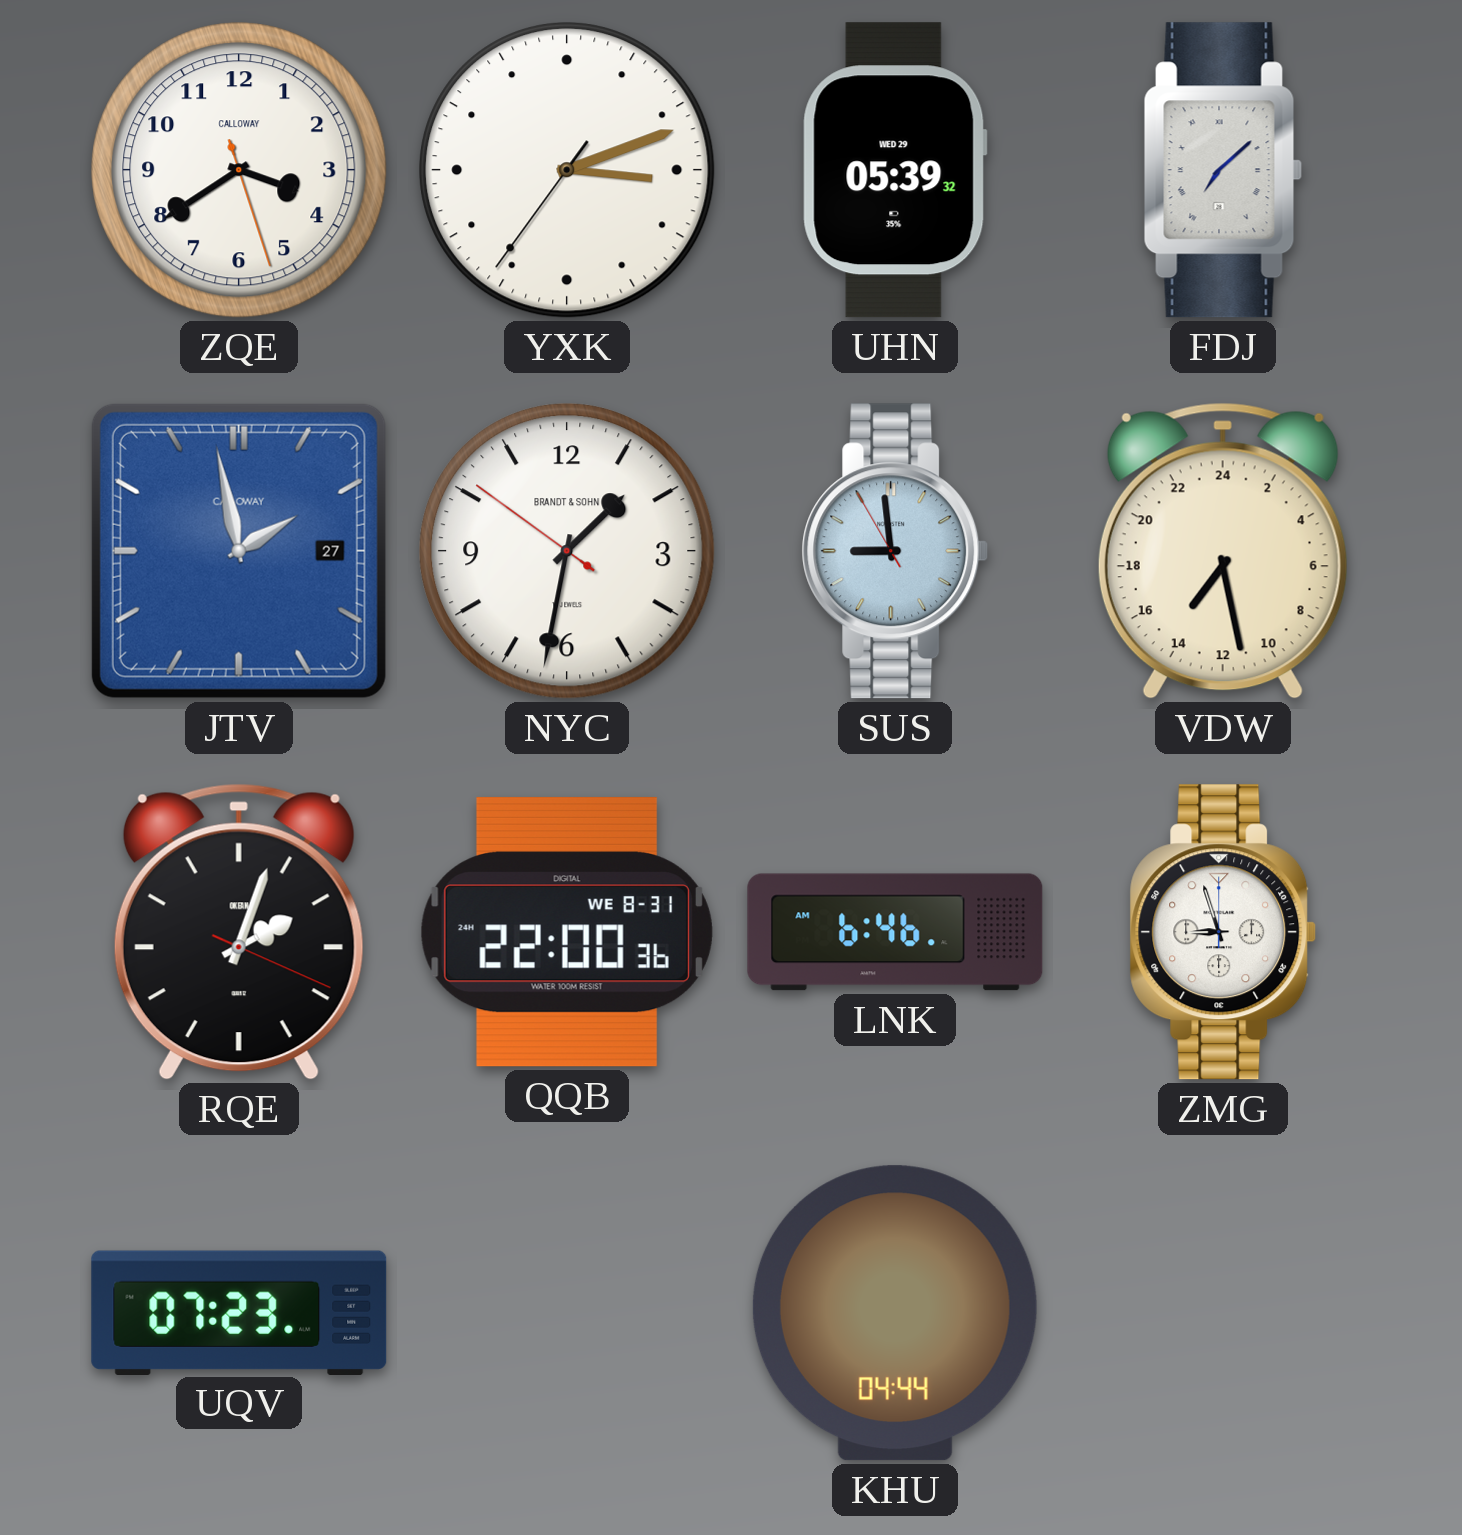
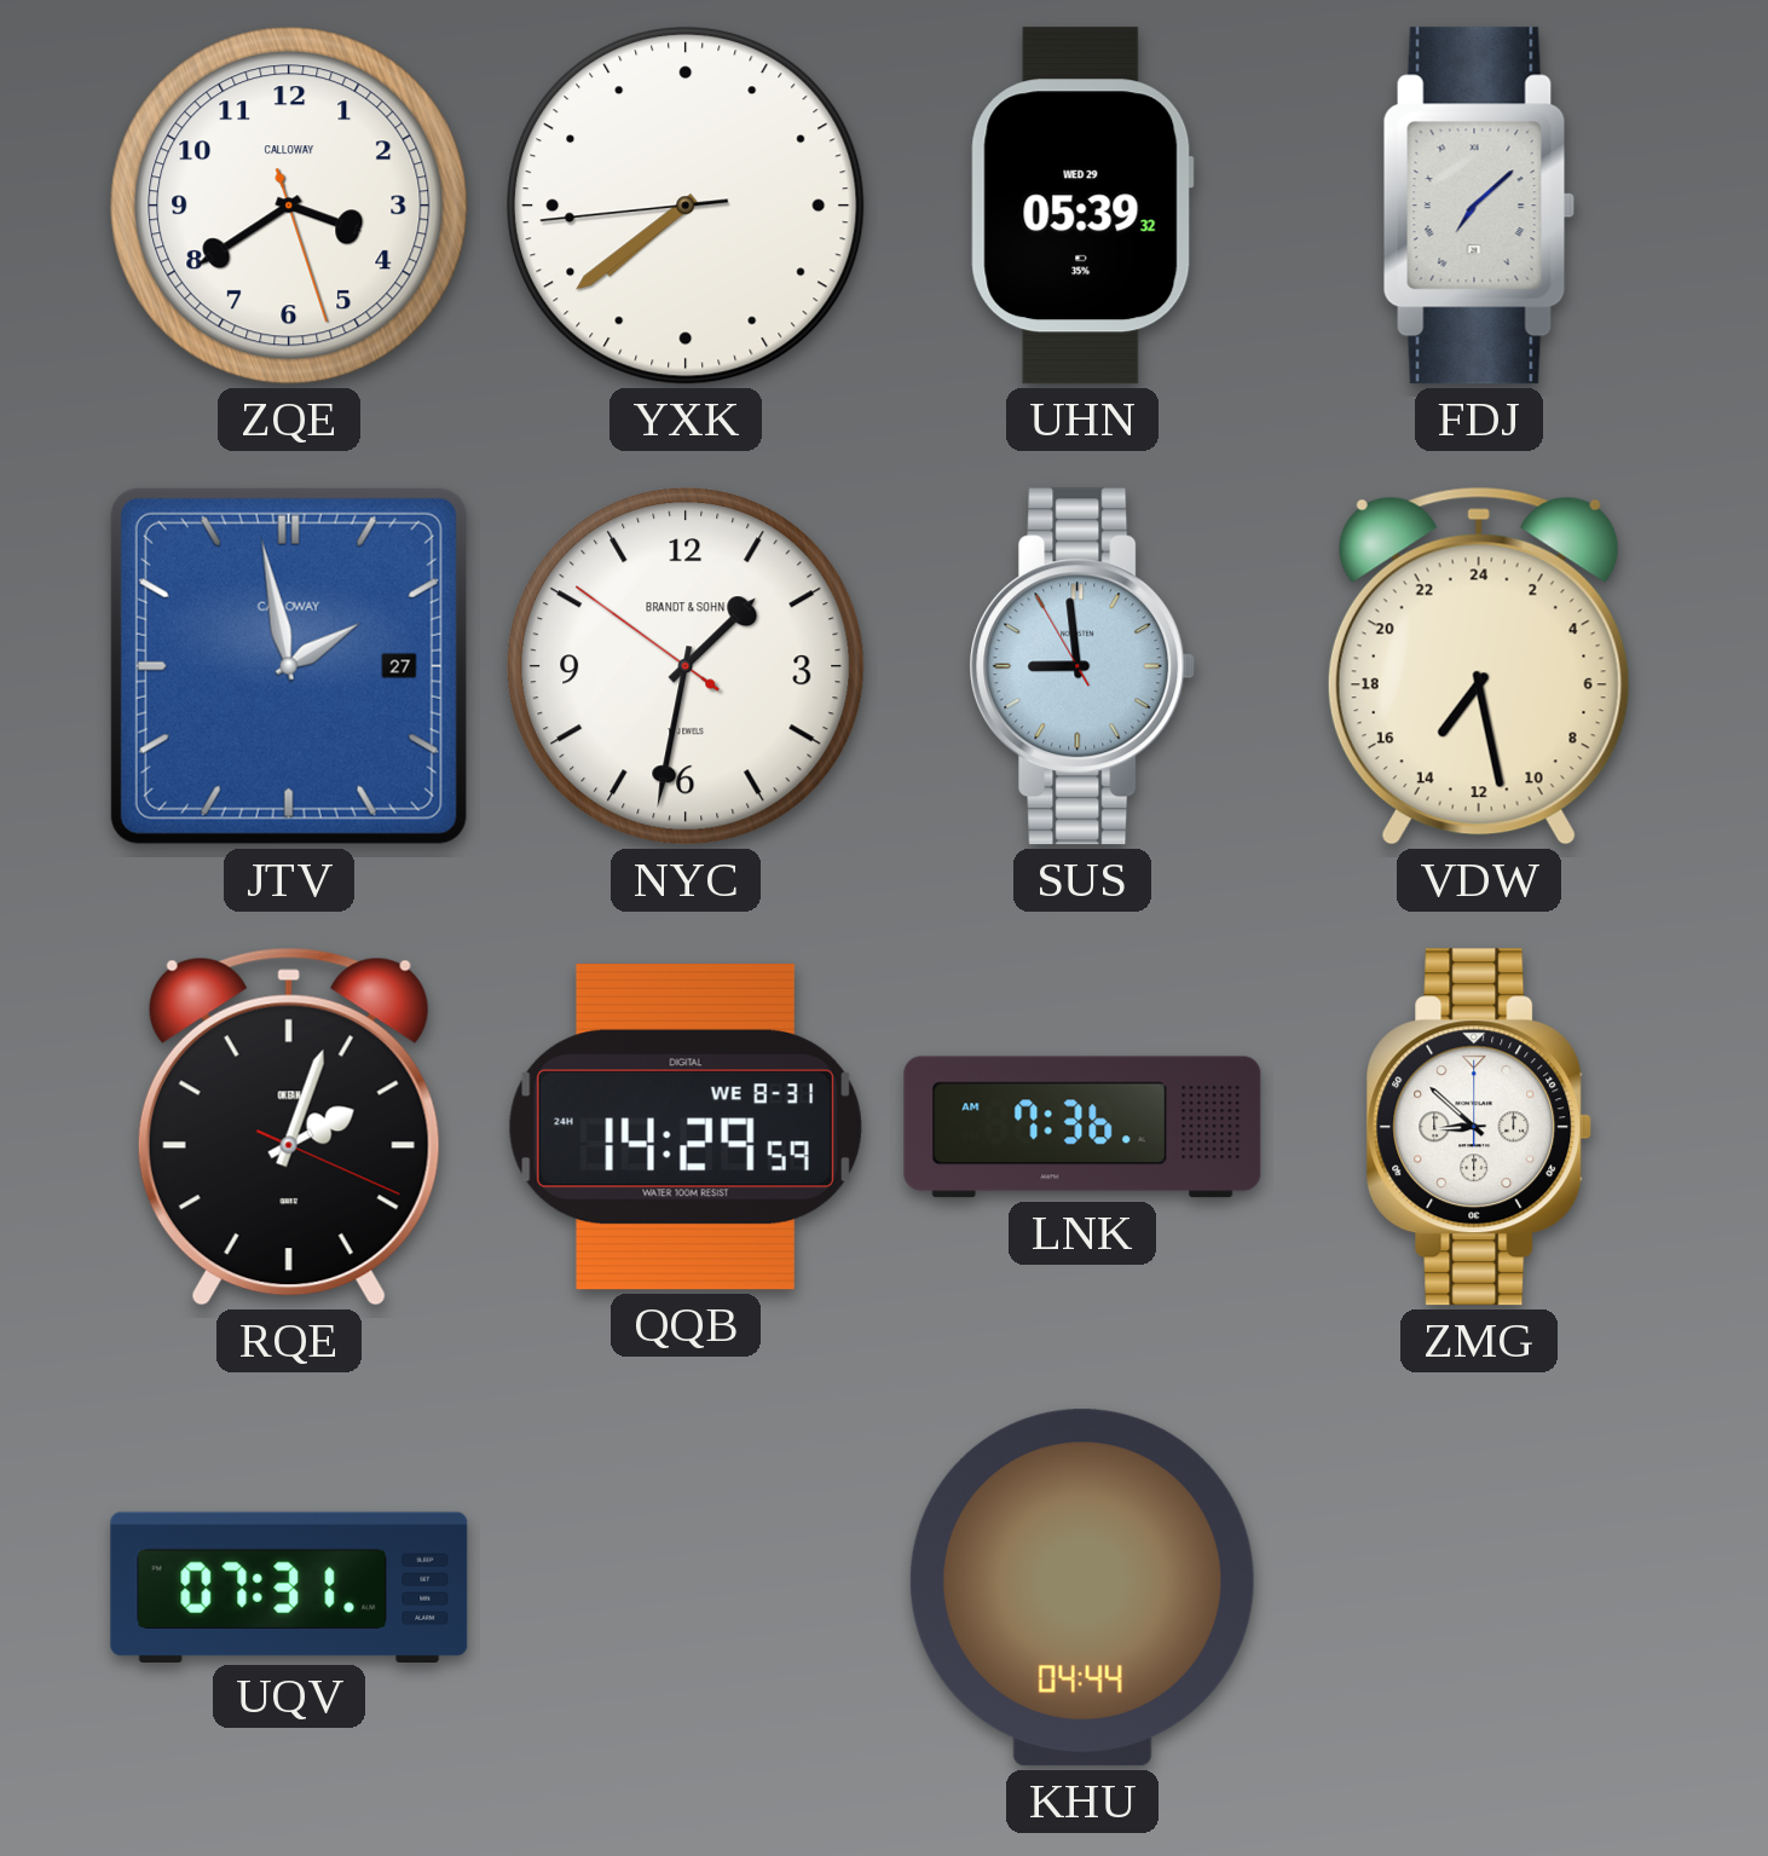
YXK: 3:11 -> 7:38 (686, 206)
QQB: 22:00 -> 14:29 (686, 1127)
LNK: 6:46 -> 7:36 (1082, 1127)
ZMG: 8:57 -> 8:52 (1479, 1127)
UQV: 07:23 -> 07:31 (289, 1586)
